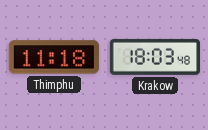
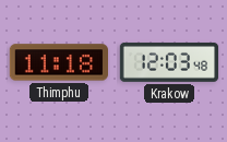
Krakow: 18:03 -> 12:03 (169, 62)
